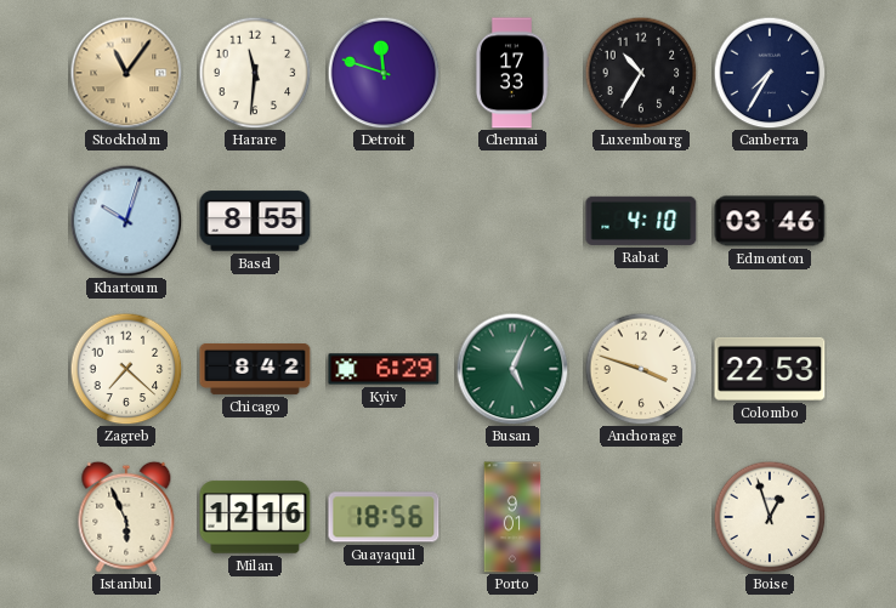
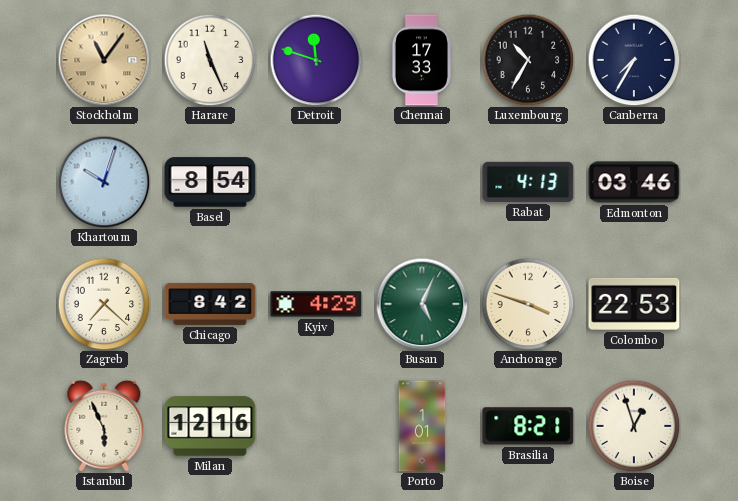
Harare: 11:31 -> 11:26 (210, 60)
Basel: 8:55 -> 8:54 (210, 182)
Rabat: 4:10 -> 4:13 (528, 182)
Kyiv: 6:29 -> 4:29 (316, 304)
Guayaquil: 18:56 -> none (384, 517)
Porto: 9:01 -> 1:01 (422, 426)
Brasilia: none -> 8:21 (528, 426)
